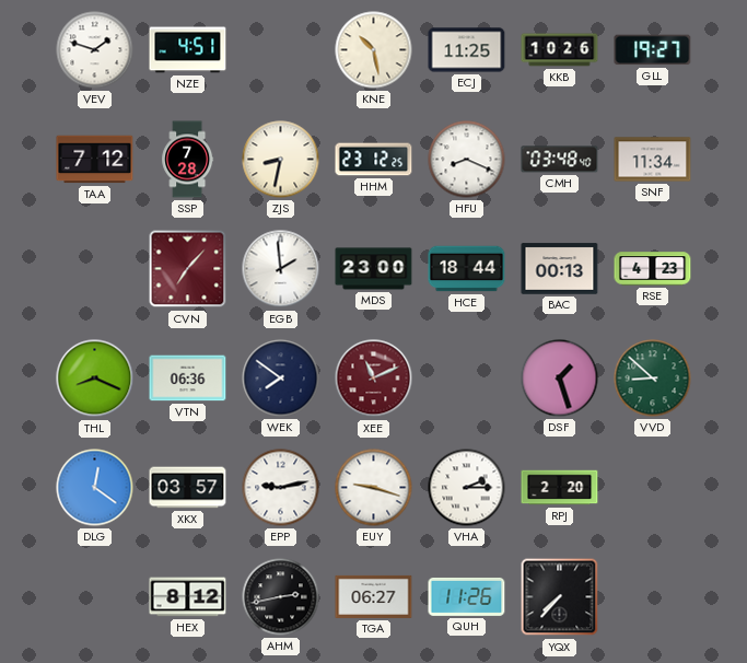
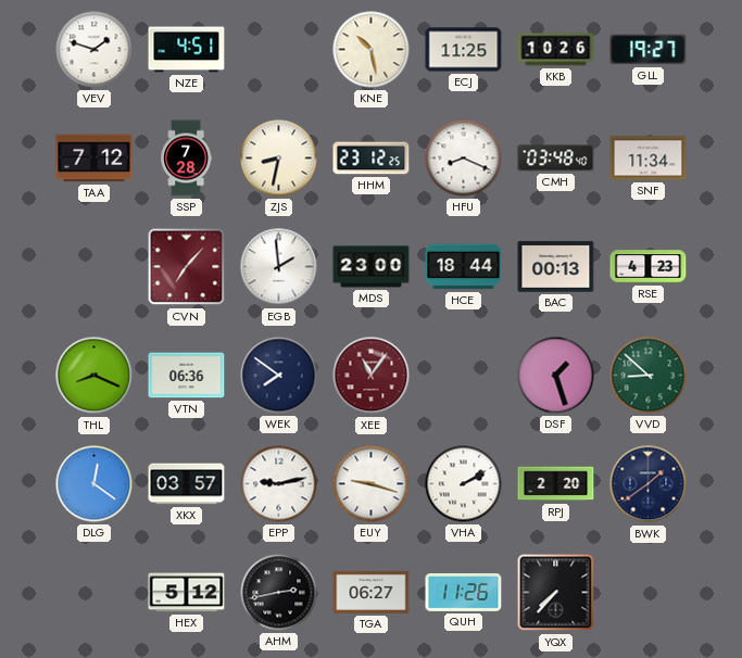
XEE: 11:11 -> 11:06 (372, 376)
VHA: 2:15 -> 2:10 (464, 484)
BWK: none -> 1:39 (649, 484)
HEX: 8:12 -> 5:12 (187, 593)
